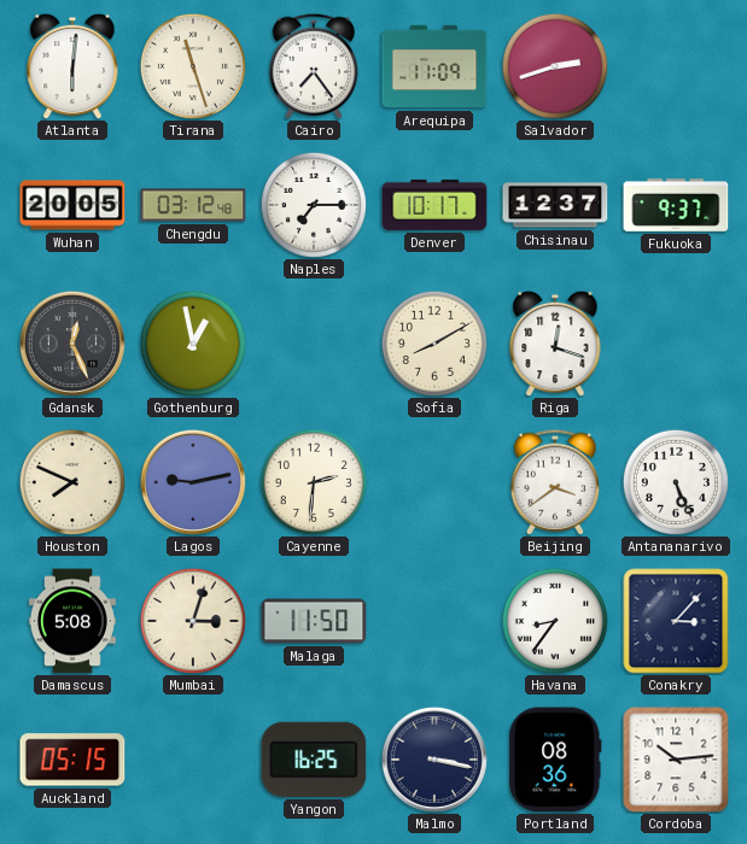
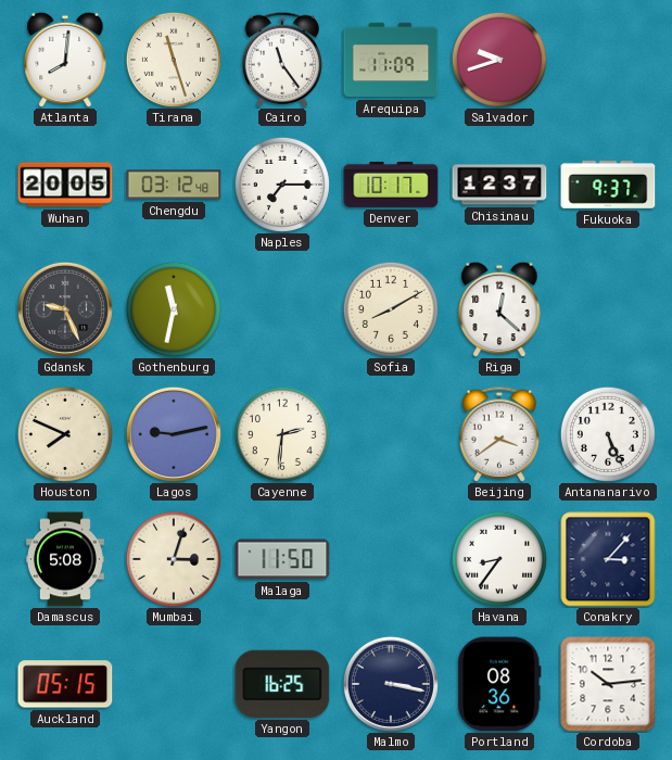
Atlanta: 6:01 -> 8:01 (65, 60)
Cairo: 7:24 -> 11:24 (282, 60)
Salvador: 2:42 -> 9:42 (499, 60)
Gdansk: 12:26 -> 9:26 (65, 309)
Gothenburg: 12:58 -> 11:32 (174, 309)
Riga: 12:18 -> 12:22 (499, 309)
